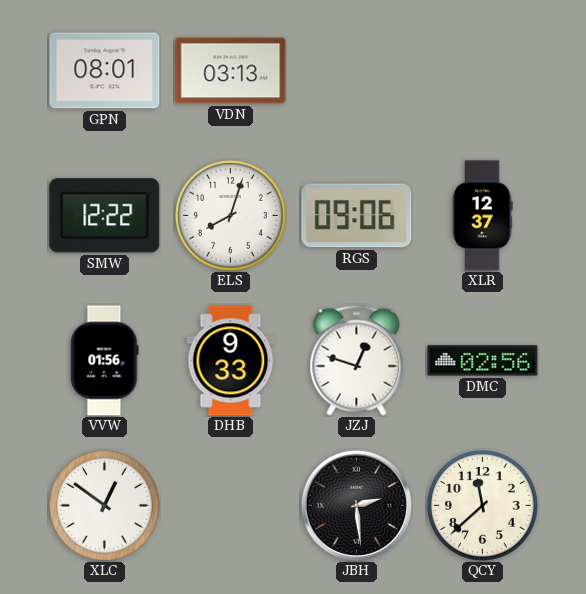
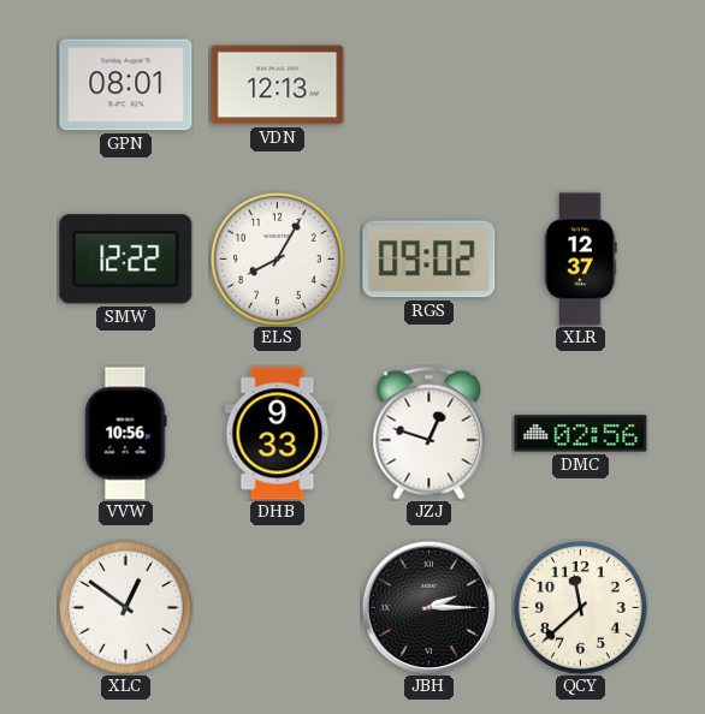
VDN: 03:13 -> 12:13 (278, 85)
ELS: 8:03 -> 8:05 (278, 260)
RGS: 09:06 -> 09:02 (429, 260)
VVW: 01:56 -> 10:56 (126, 434)
JBH: 2:29 -> 2:15 (428, 607)
